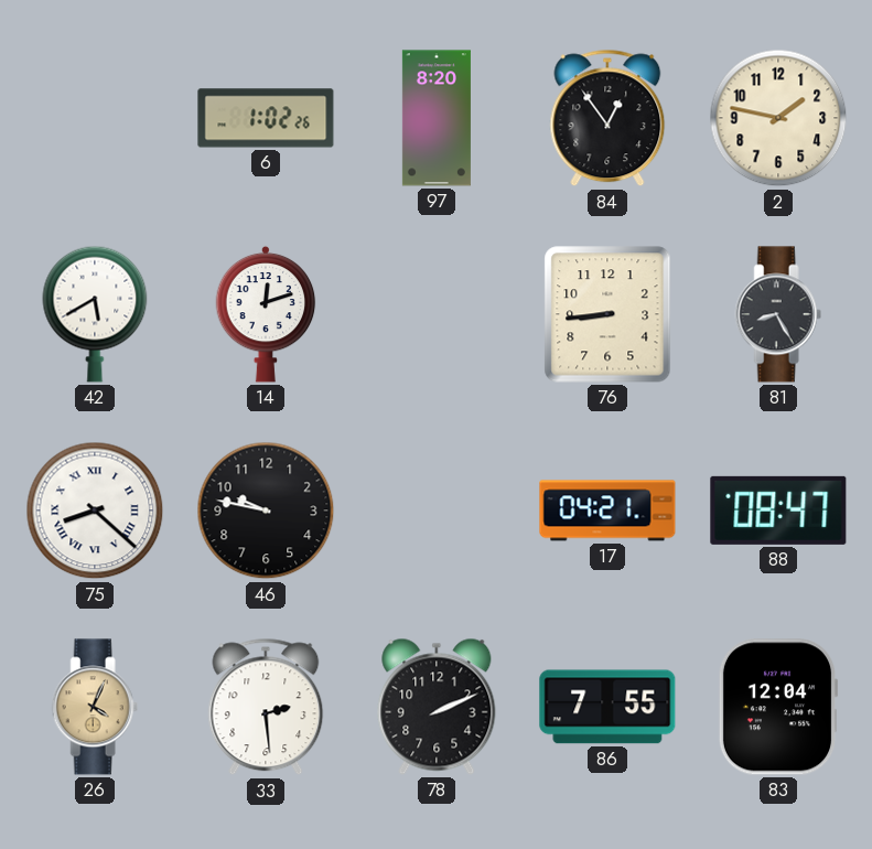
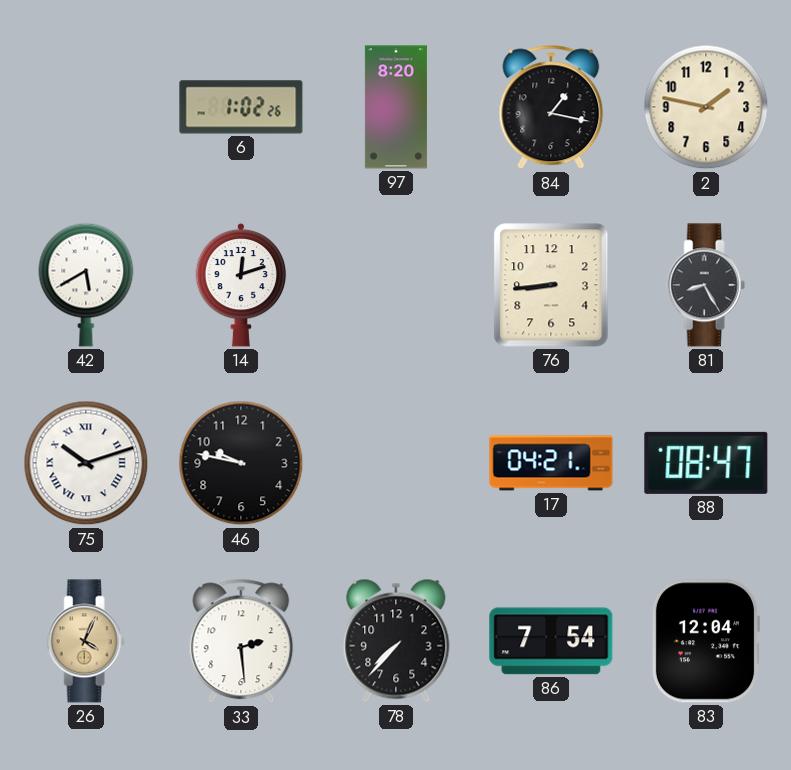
84: 12:54 -> 1:17 (551, 107)
75: 8:22 -> 10:12 (86, 463)
78: 2:11 -> 7:37 (396, 641)
86: 7:55 -> 7:54 (551, 641)
